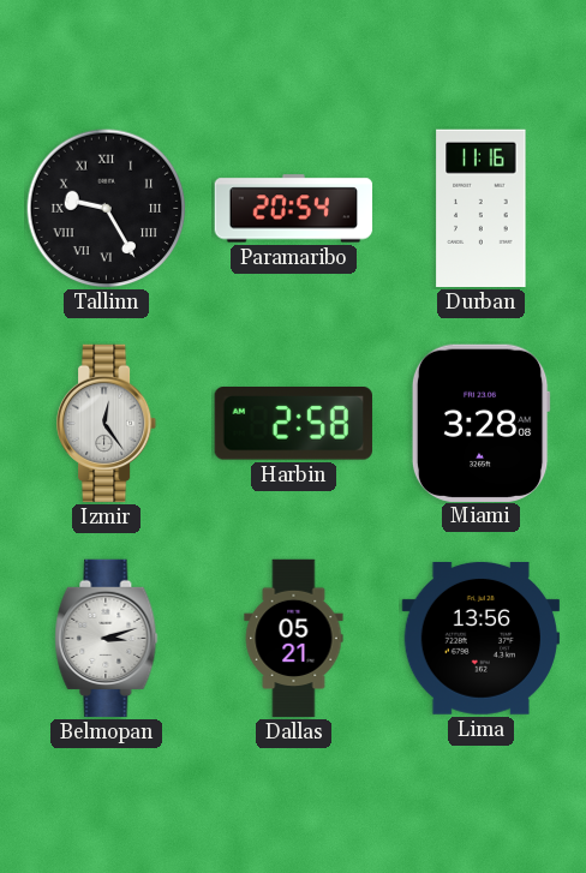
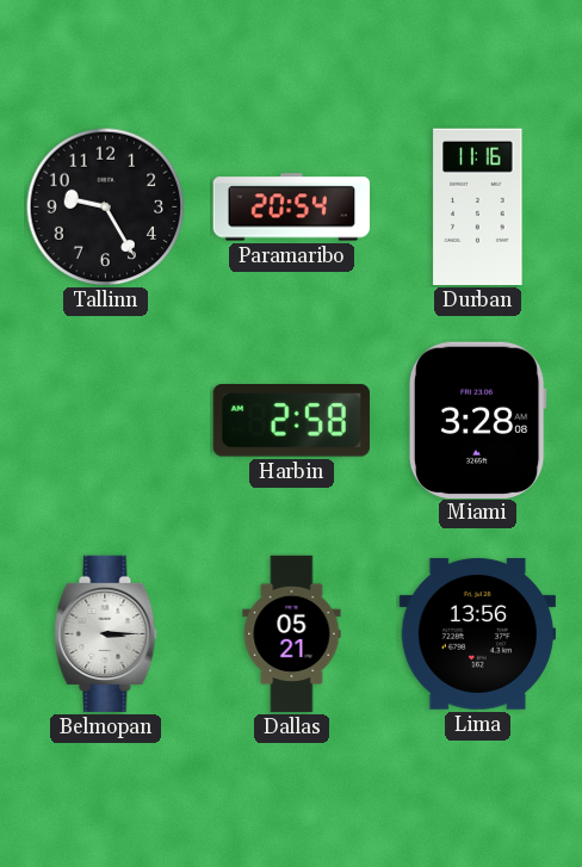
Tallinn numerals: Roman -> Arabic (106, 208)
Izmir: 12:24 -> none (107, 424)
Belmopan: 3:12 -> 3:15 (106, 634)
